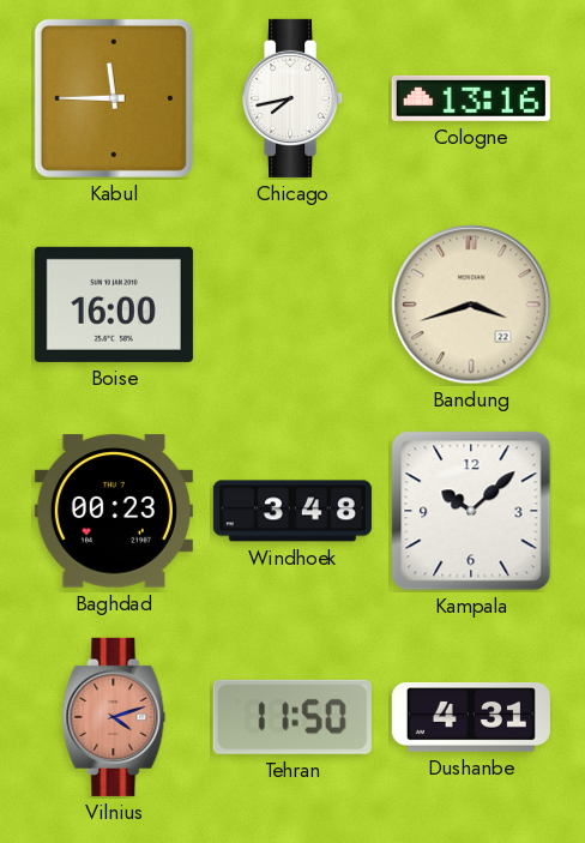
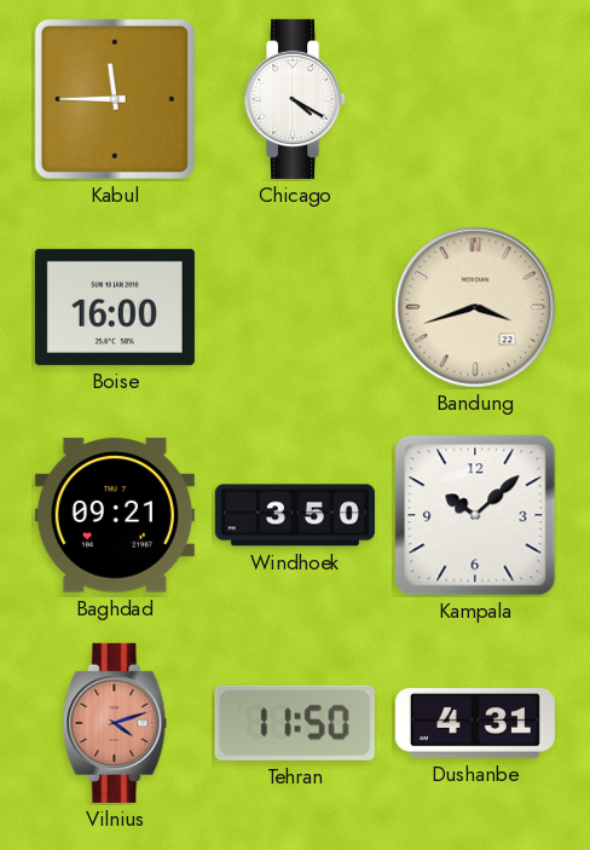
Chicago: 7:43 -> 4:20 (296, 99)
Cologne: 13:16 -> none (471, 98)
Baghdad: 00:23 -> 09:21 (115, 515)
Windhoek: 3:48 -> 3:50 (295, 515)
